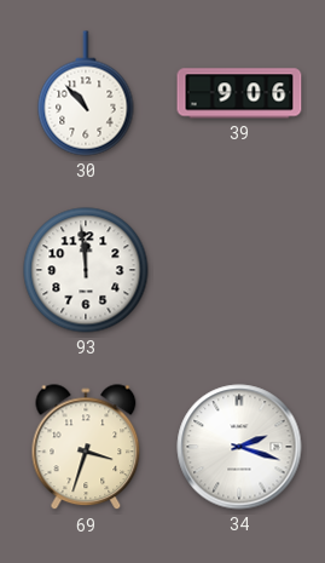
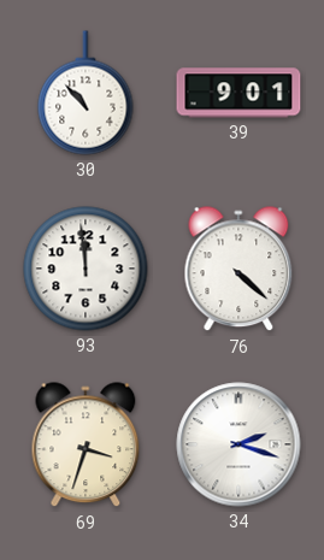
39: 9:06 -> 9:01 (238, 93)
76: none -> 4:22 (238, 270)
